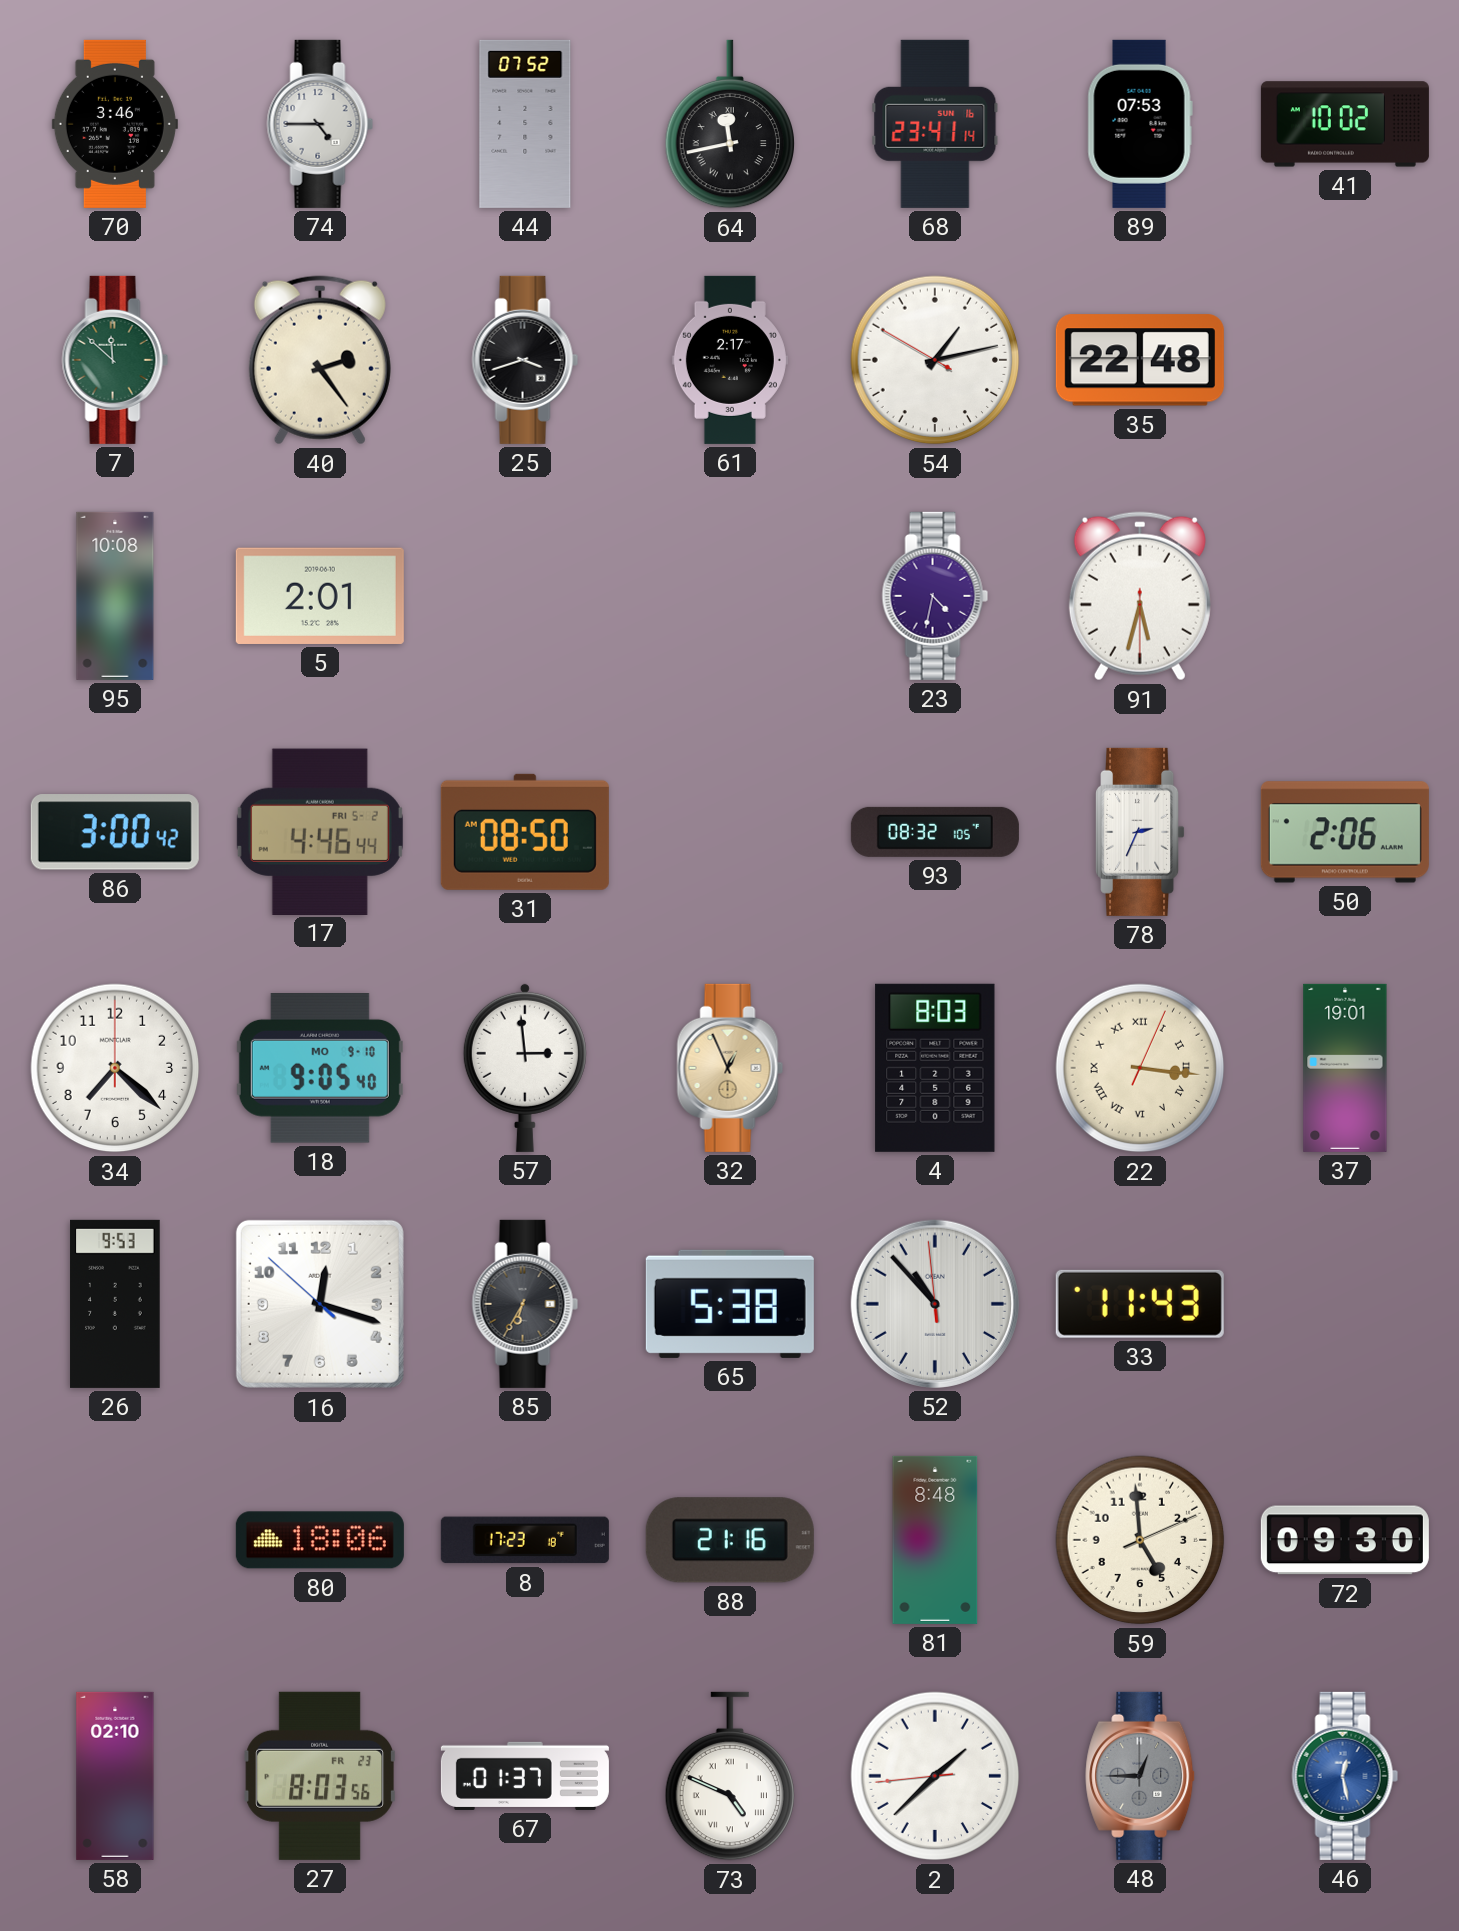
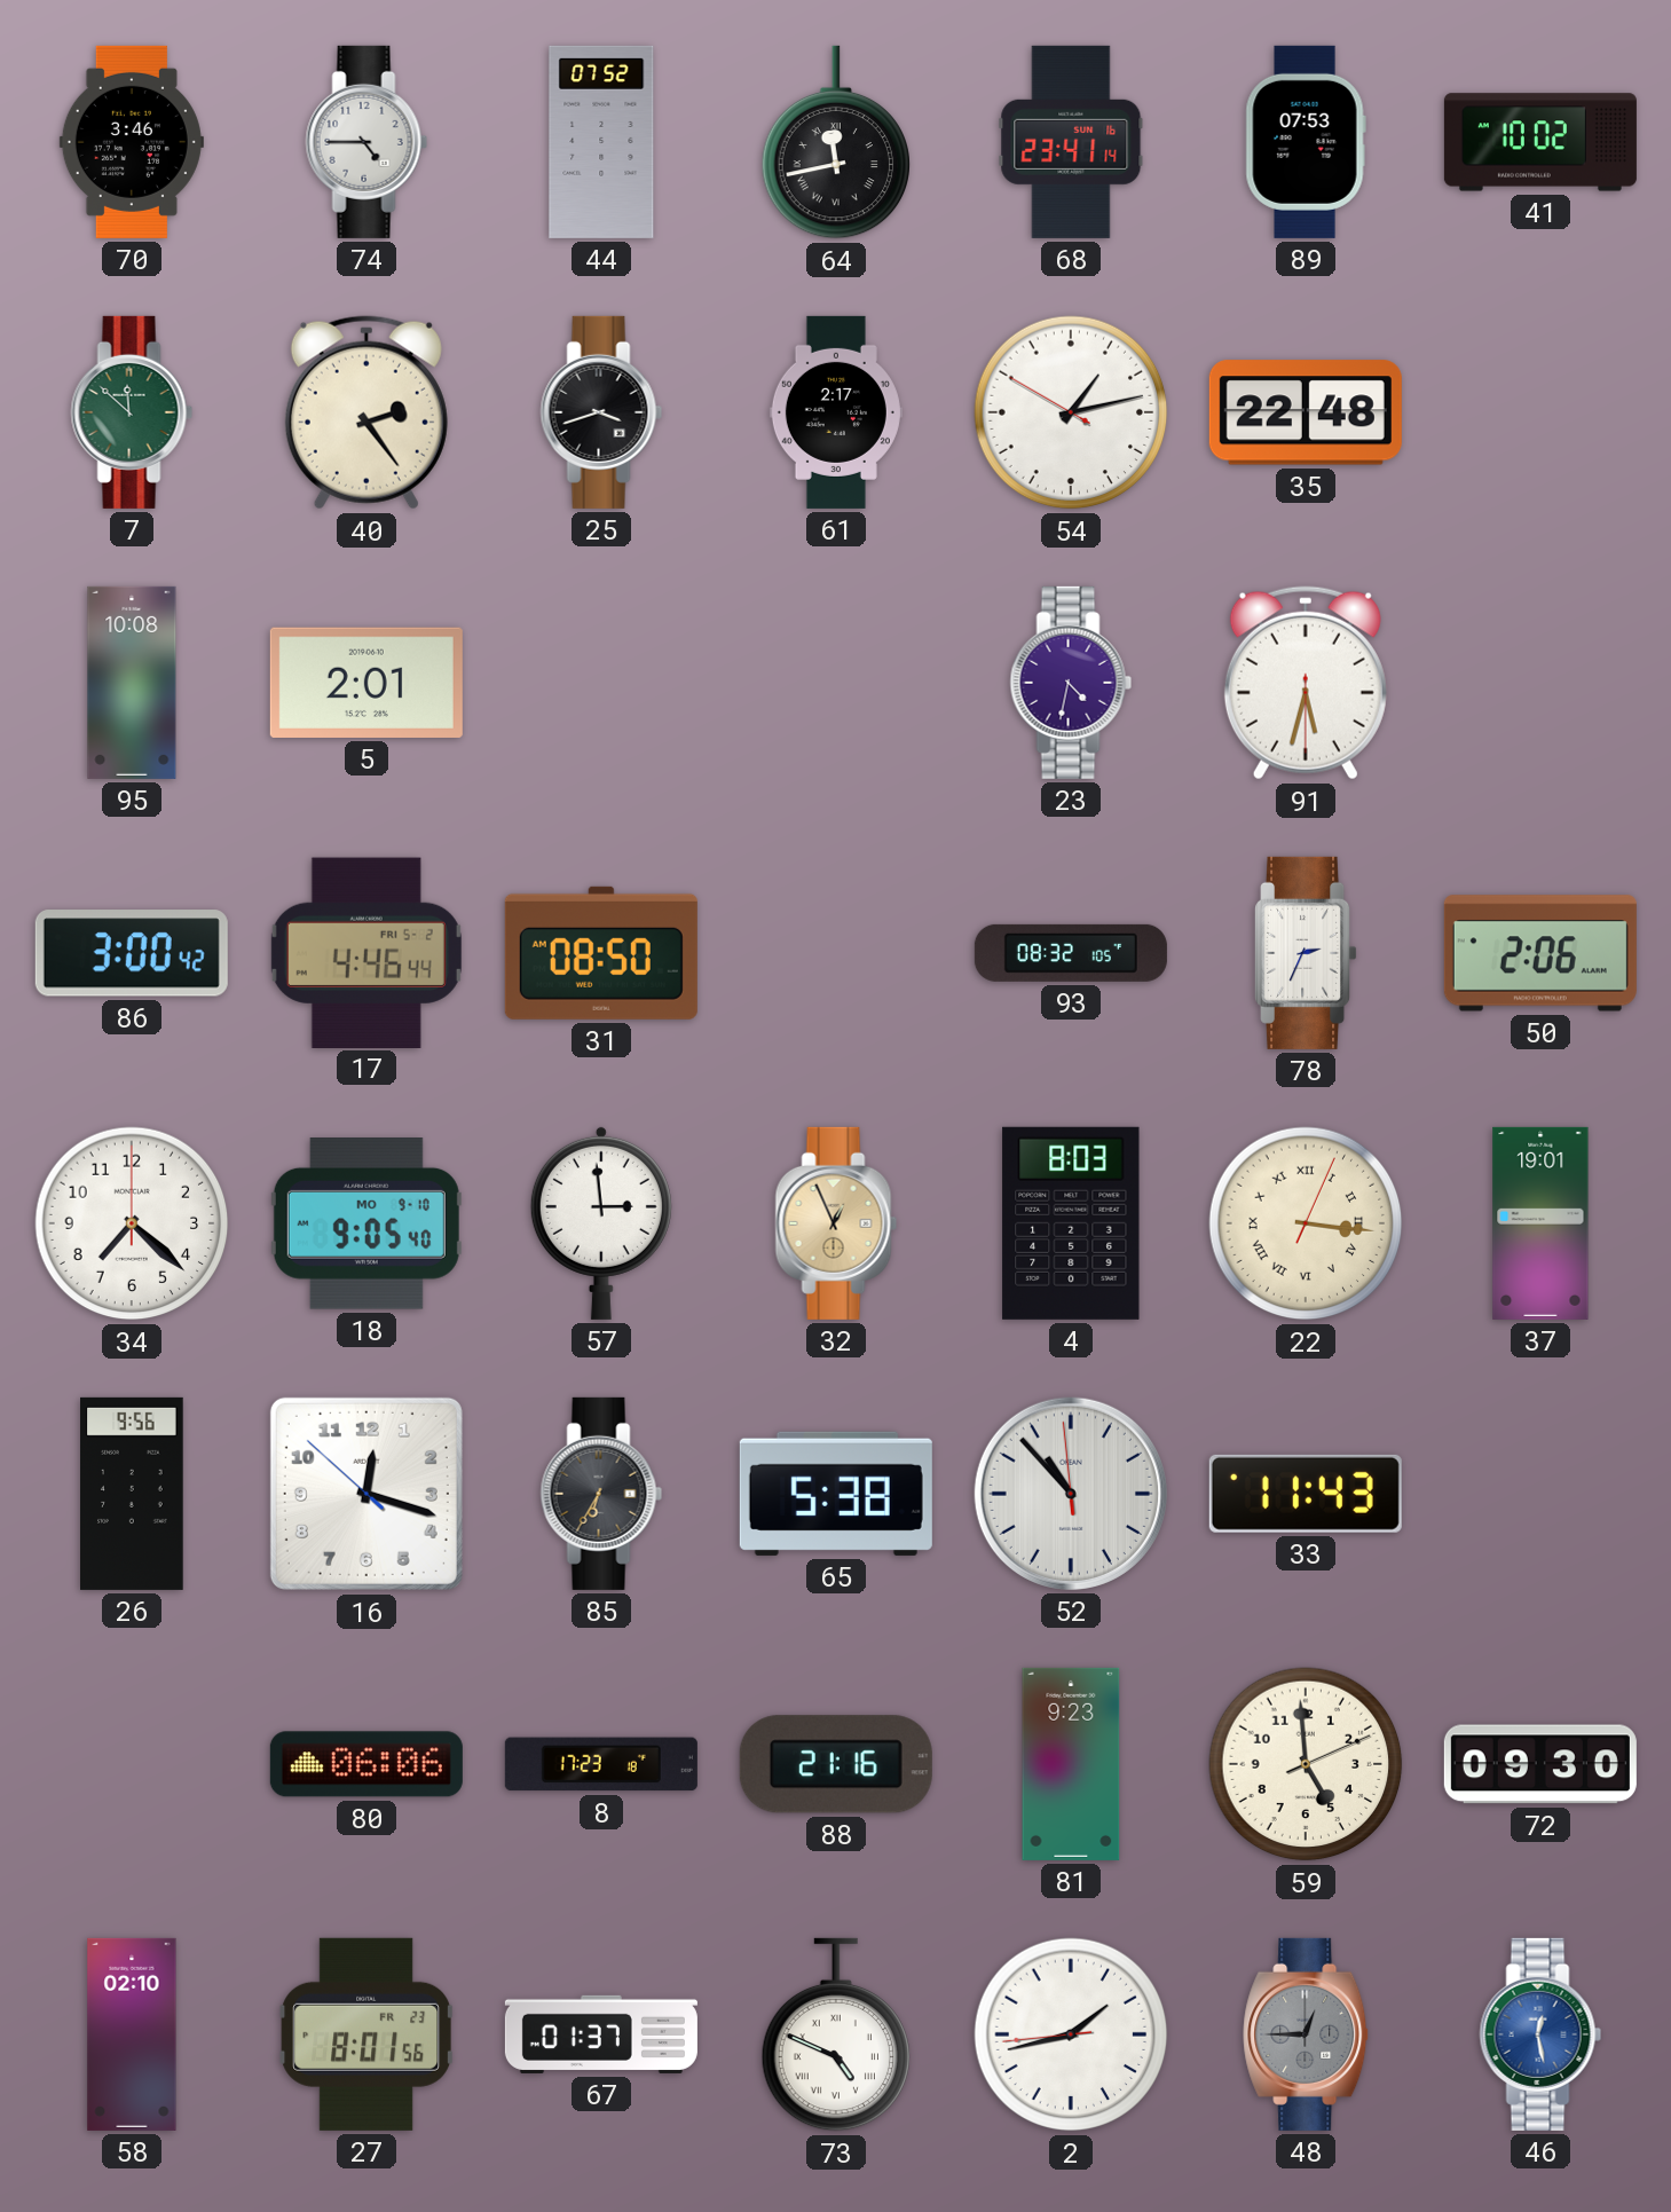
26: 9:53 -> 9:56 (132, 1494)
80: 18:06 -> 06:06 (366, 1764)
81: 8:48 -> 9:23 (1071, 1764)
27: 8:03 -> 8:01 (366, 2034)
2: 1:37 -> 1:42 (1071, 2034)
